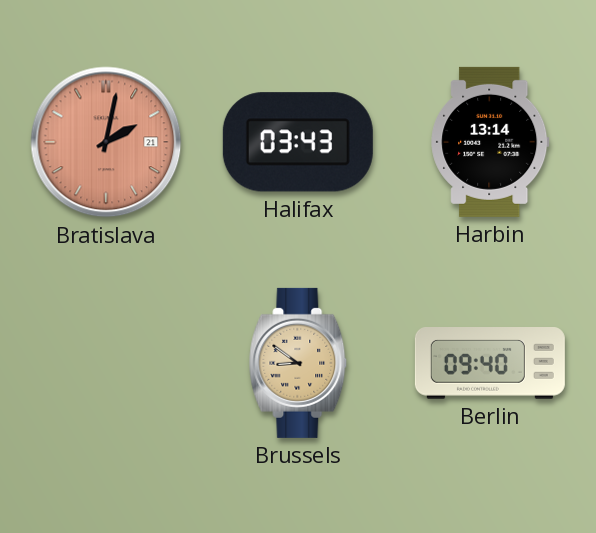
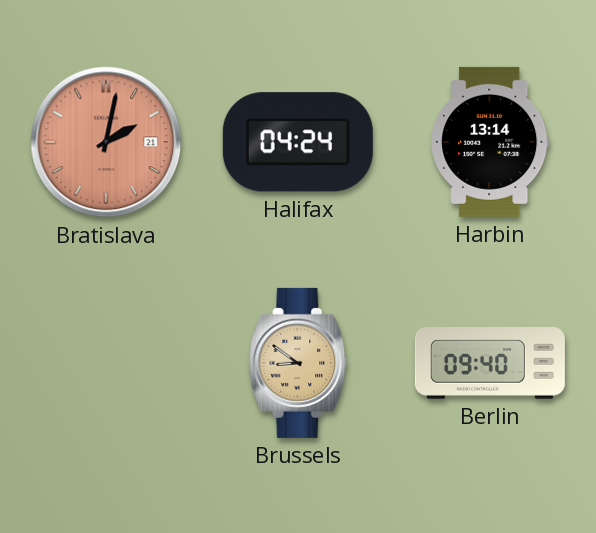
Halifax: 03:43 -> 04:24 (298, 142)
